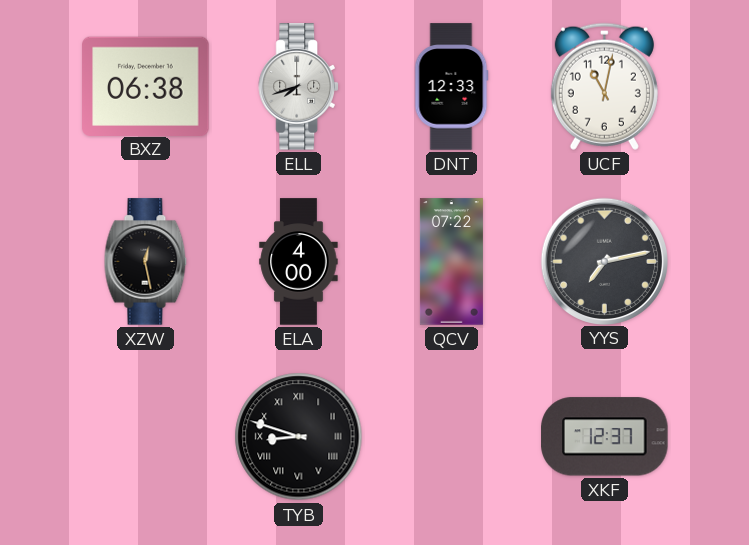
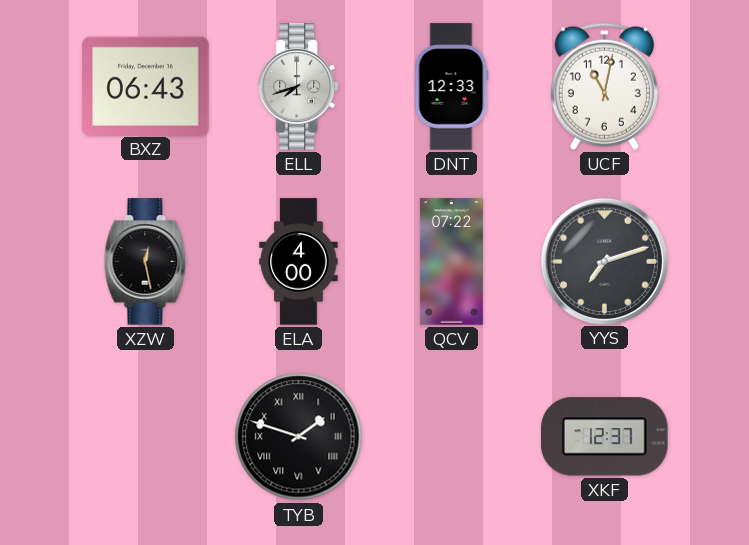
BXZ: 06:38 -> 06:43 (146, 86)
YYS: 7:13 -> 7:12 (604, 261)
TYB: 8:48 -> 1:48 (299, 437)
